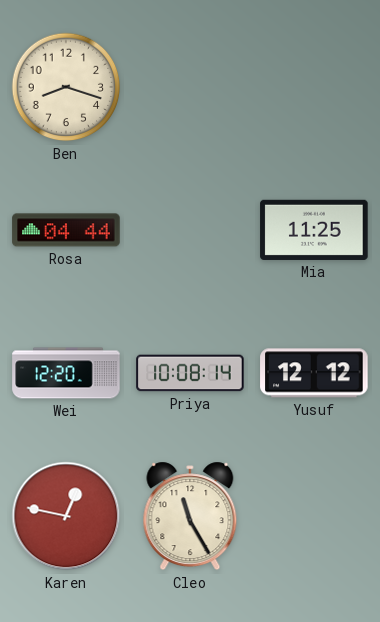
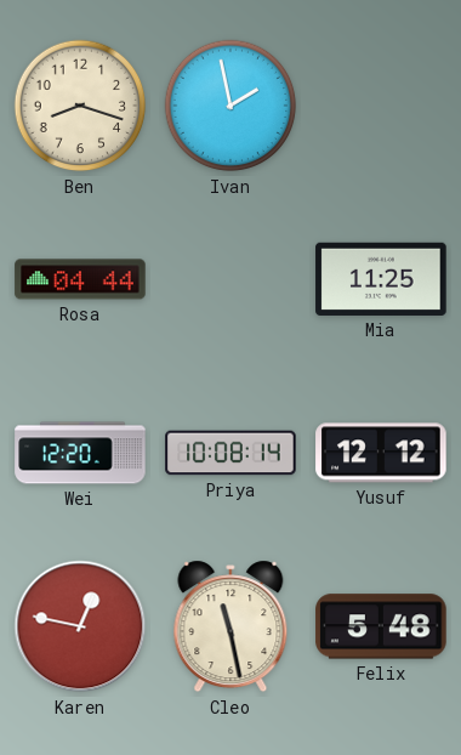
Ivan: none -> 1:58 (231, 106)
Cleo: 11:25 -> 11:28 (231, 626)
Felix: none -> 5:48 (381, 626)
